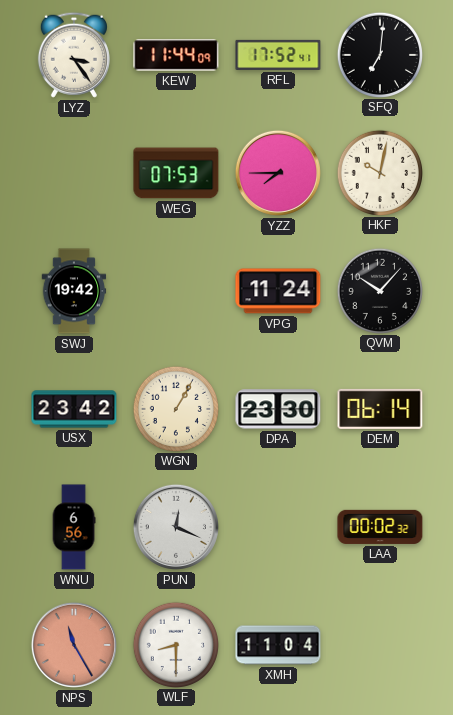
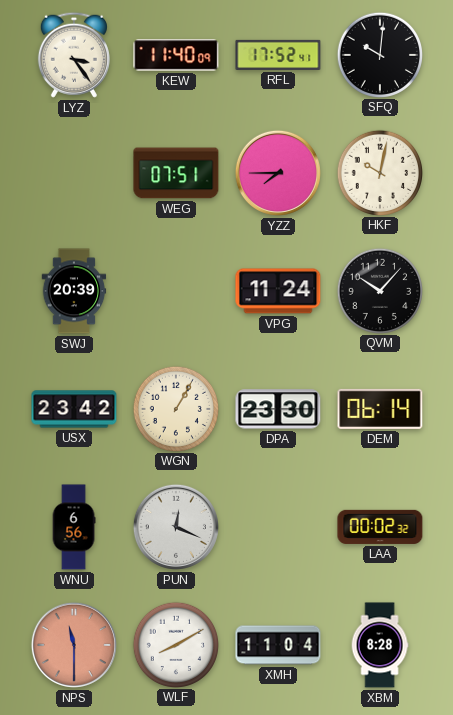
KEW: 11:44 -> 11:40 (176, 55)
SFQ: 7:01 -> 10:01 (379, 54)
WEG: 07:53 -> 07:51 (176, 173)
SWJ: 19:42 -> 20:39 (74, 291)
NPS: 11:25 -> 11:30 (74, 645)
WLF: 8:30 -> 8:10 (175, 644)
XBM: none -> 8:28 (380, 645)
